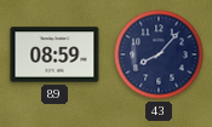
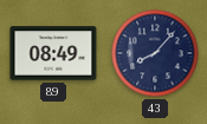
89: 08:59 -> 08:49 (53, 53)
